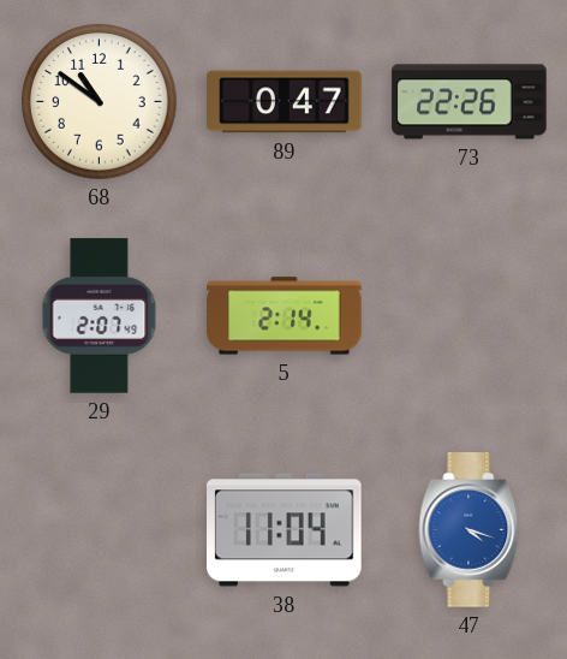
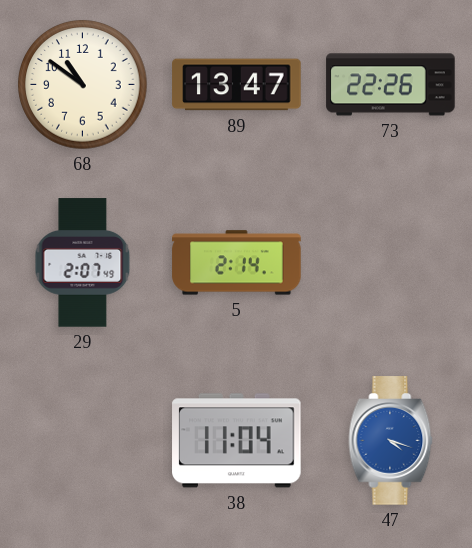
89: 0:47 -> 13:47 (237, 85)
